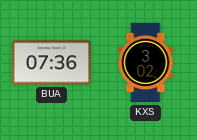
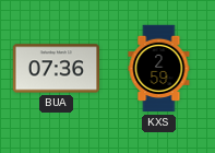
KXS: 3:02 -> 2:59 (159, 69)
